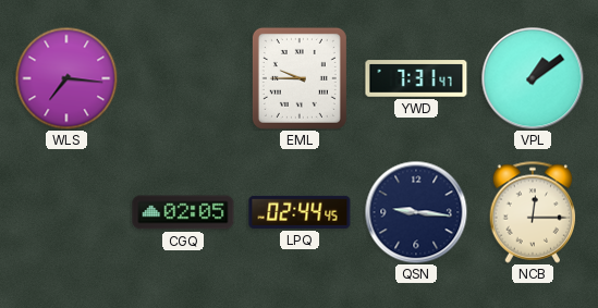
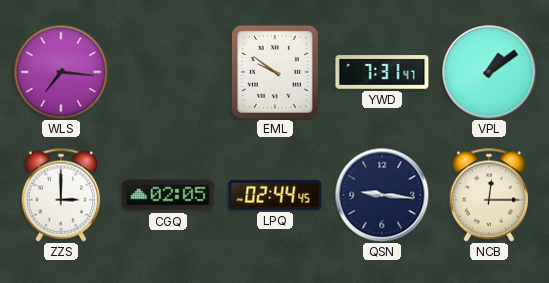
EML: 9:45 -> 9:51 (275, 72)
ZZS: none -> 3:00 (61, 195)
